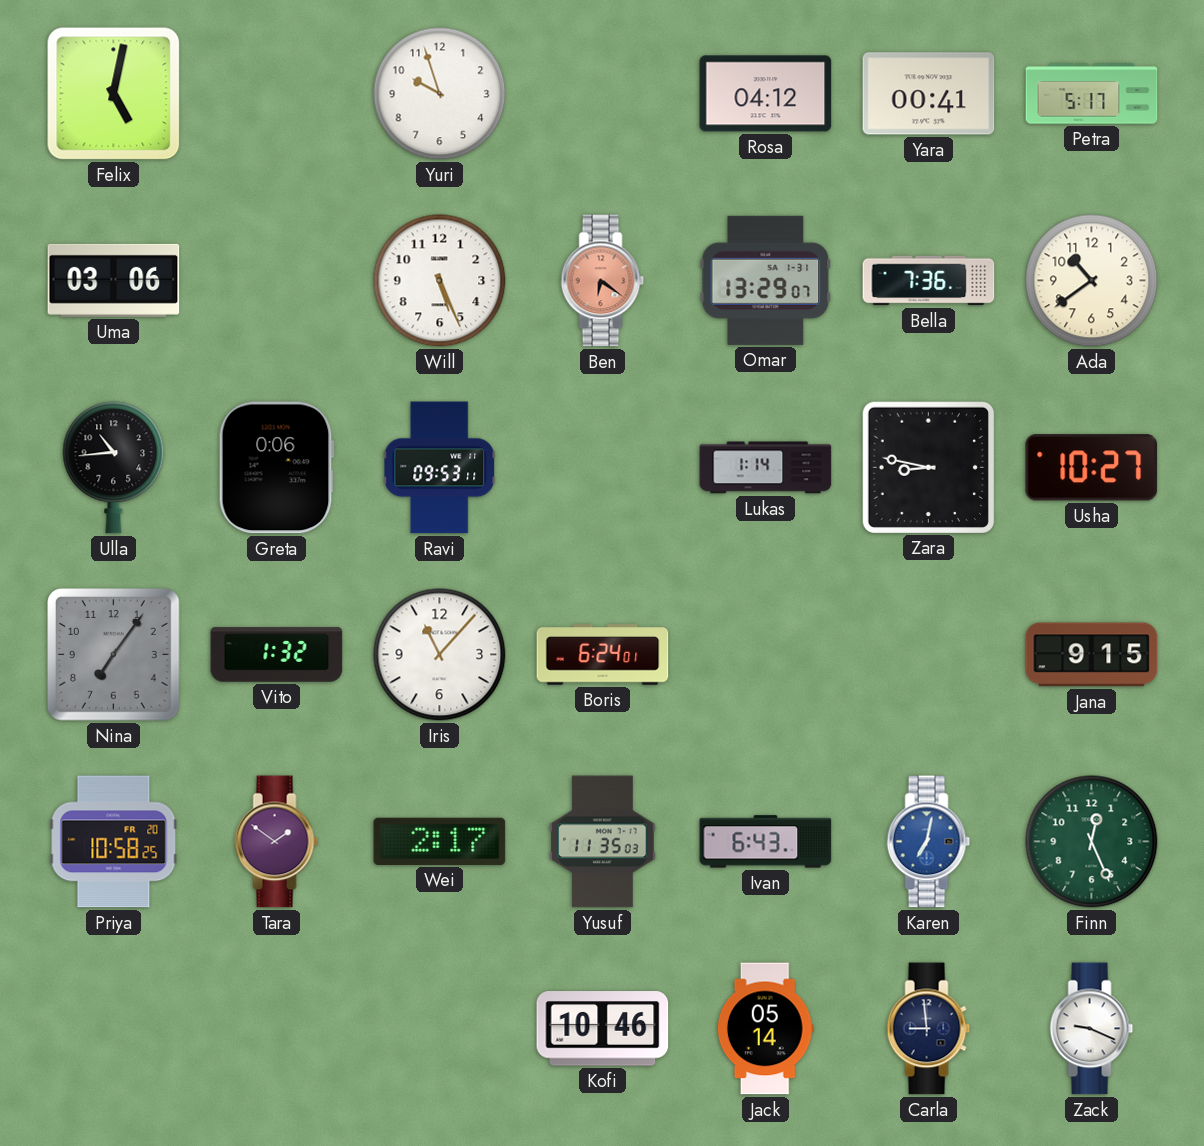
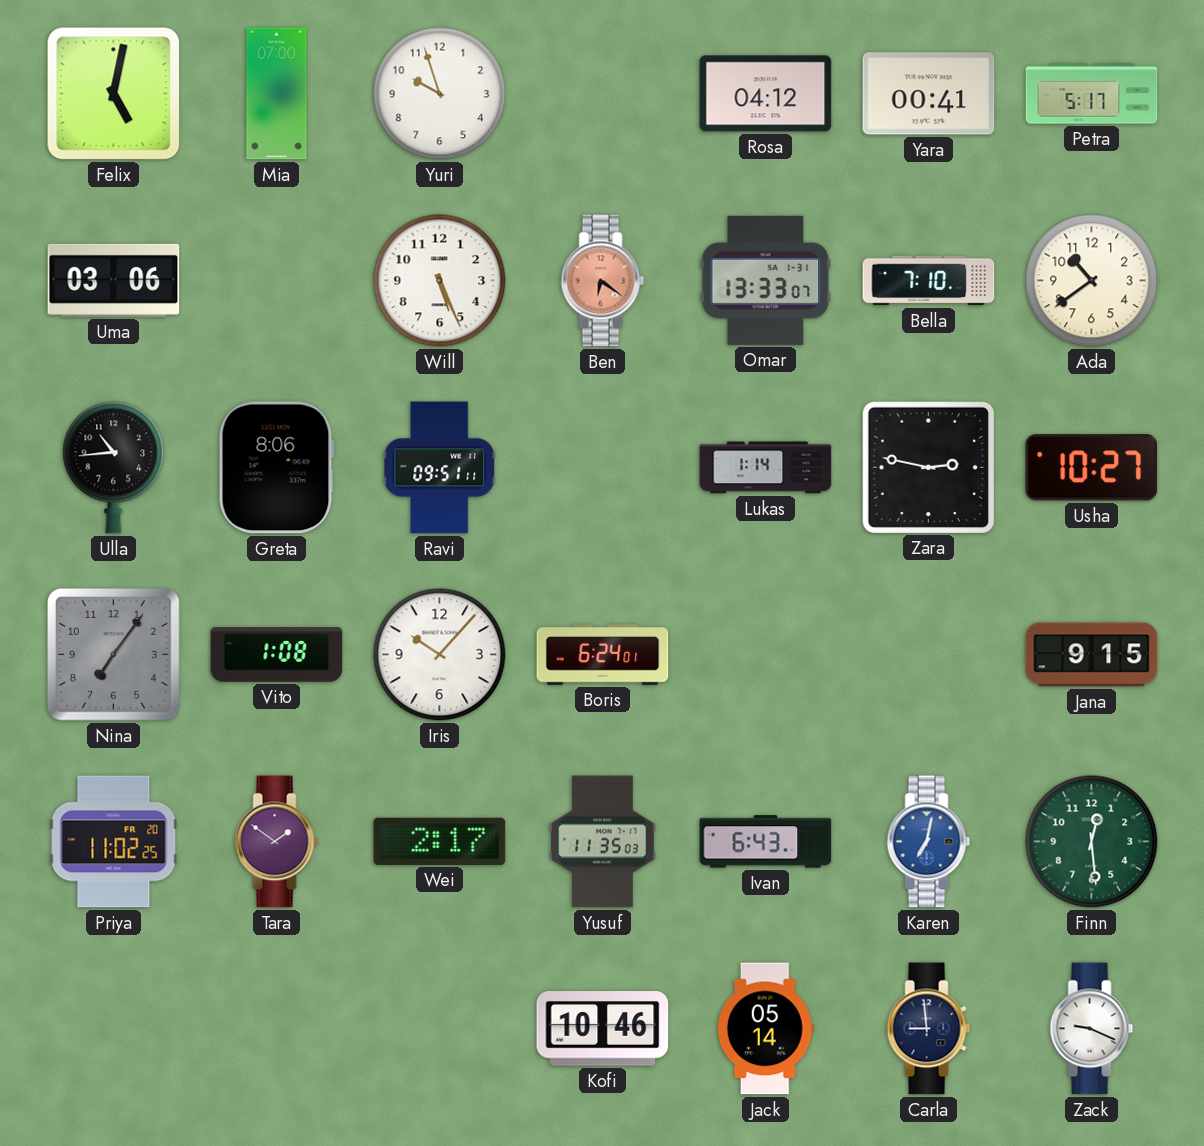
Mia: none -> 07:00 (277, 94)
Omar: 13:29 -> 13:33 (766, 280)
Bella: 7:36 -> 7:10 (929, 281)
Greta: 0:06 -> 8:06 (276, 468)
Ravi: 09:53 -> 09:51 (440, 468)
Zara: 8:47 -> 2:47 (928, 467)
Vito: 1:32 -> 1:08 (277, 655)
Iris: 11:07 -> 10:07 (440, 655)
Priya: 10:58 -> 11:02 (114, 842)
Finn: 12:26 -> 12:29 (1092, 842)
